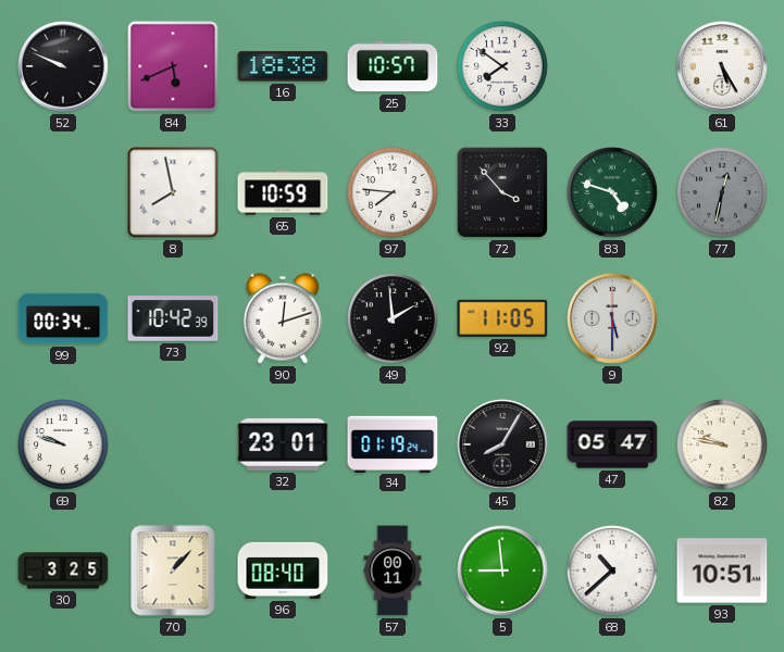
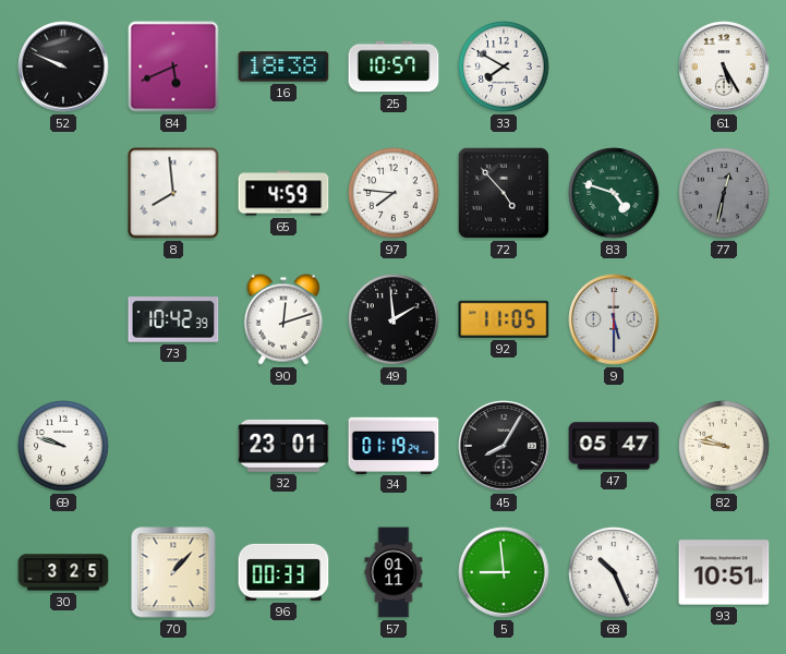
33: 7:51 -> 7:50 (504, 66)
8: 7:58 -> 7:59 (173, 193)
65: 10:59 -> 4:59 (283, 193)
72: 3:53 -> 4:53 (504, 193)
99: 00:34 -> none (63, 318)
96: 08:40 -> 00:33 (283, 572)
57: 00:11 -> 01:11 (394, 572)
68: 10:38 -> 10:26 (614, 572)
